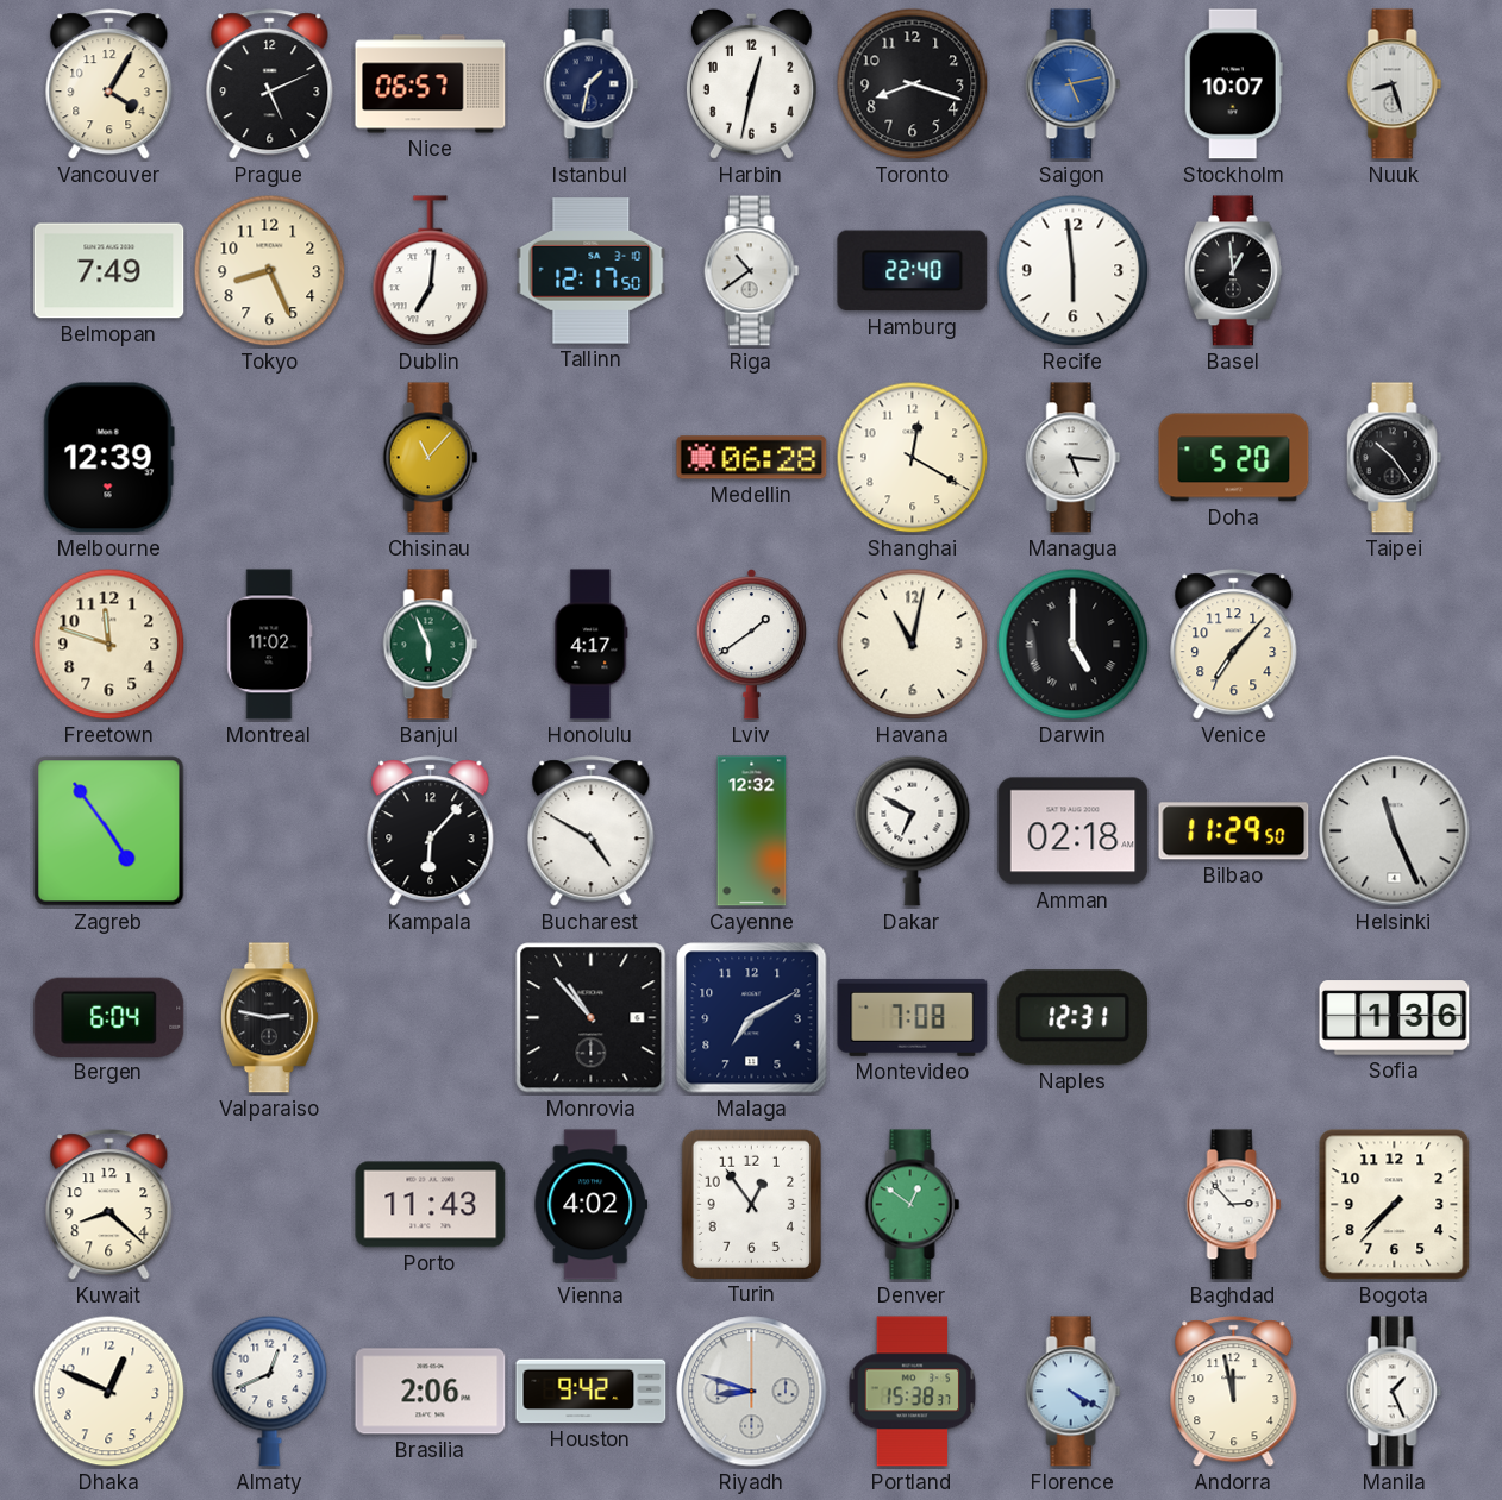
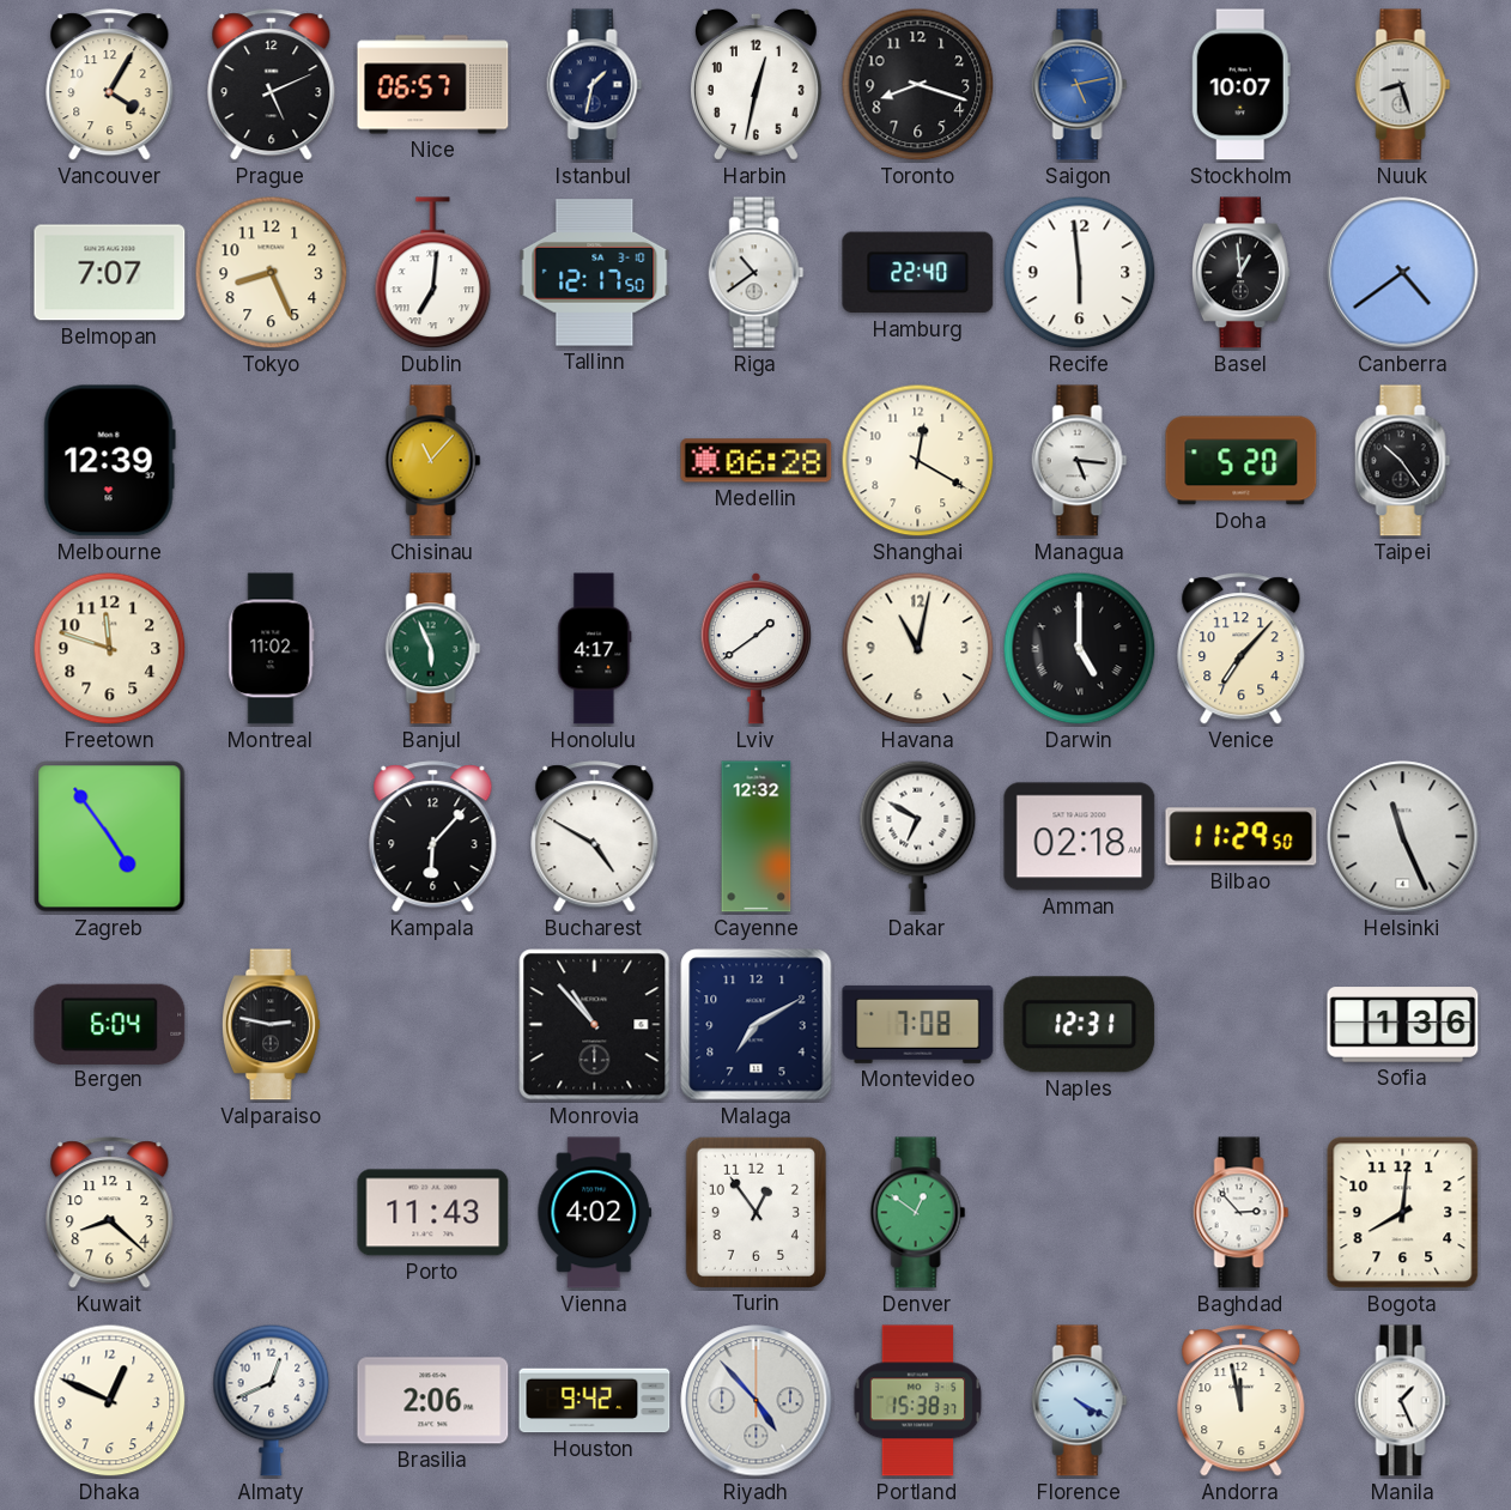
Belmopan: 7:49 -> 7:07 (110, 273)
Canberra: none -> 4:39 (1403, 273)
Bogota: 7:37 -> 8:01 (1403, 1213)
Riyadh: 8:48 -> 4:53 (757, 1401)
